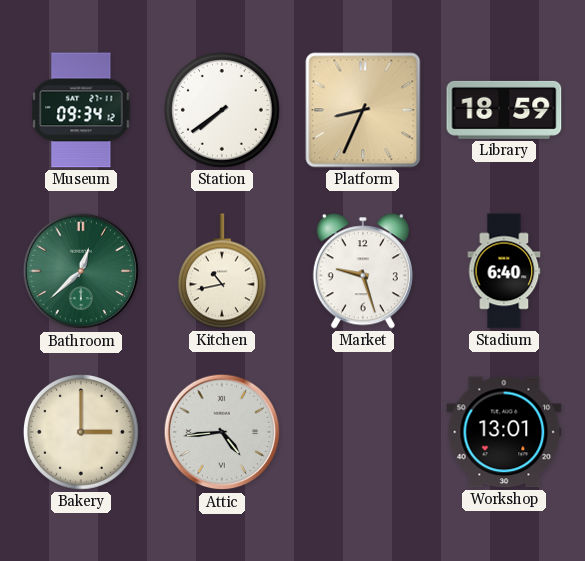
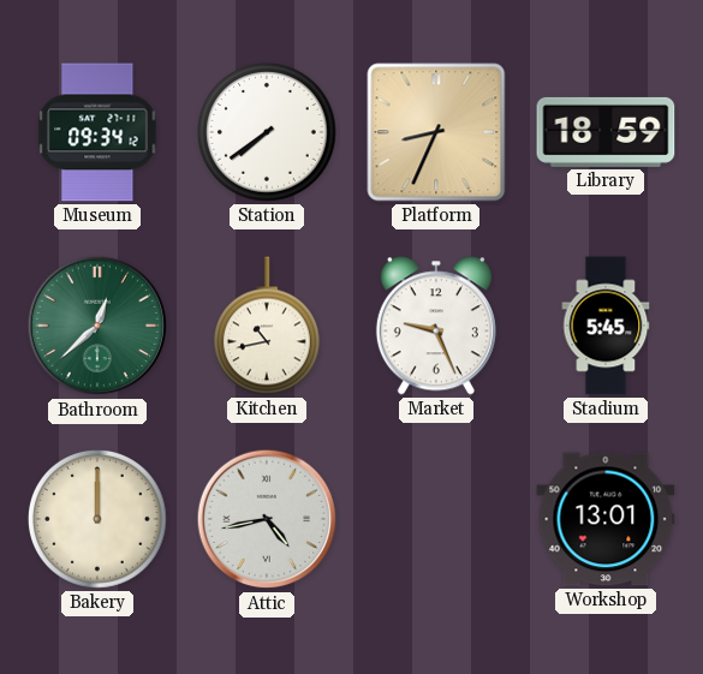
Market: 9:27 -> 9:26 (436, 326)
Stadium: 6:40 -> 5:45 (606, 326)
Bakery: 3:00 -> 12:00 (97, 519)
Attic: 4:44 -> 4:43 (267, 519)
